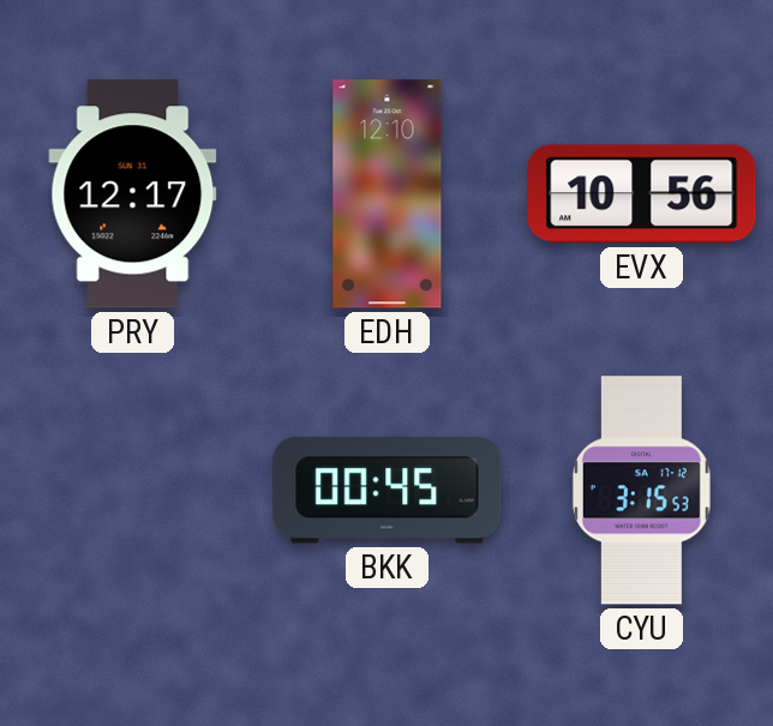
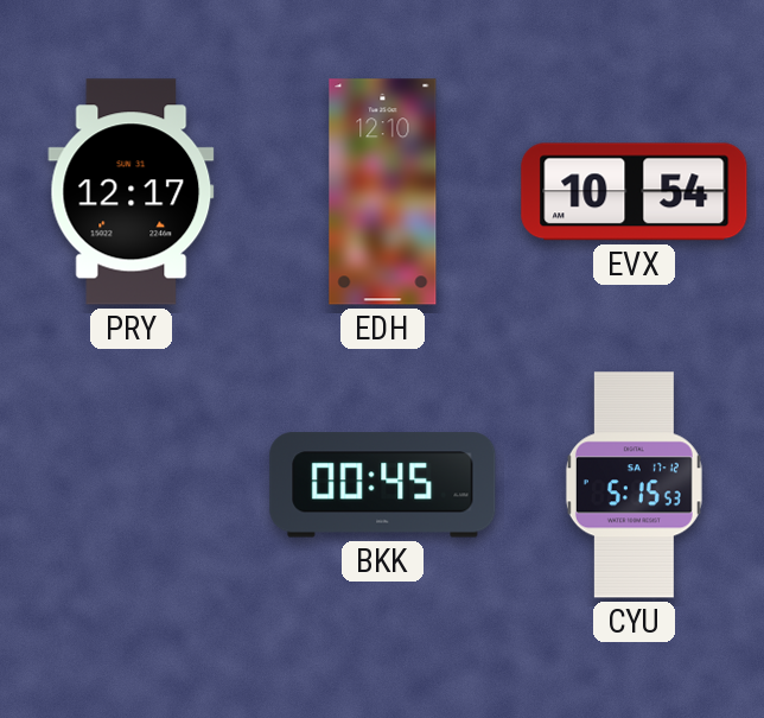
EVX: 10:56 -> 10:54 (635, 192)
CYU: 3:15 -> 5:15 (634, 485)
